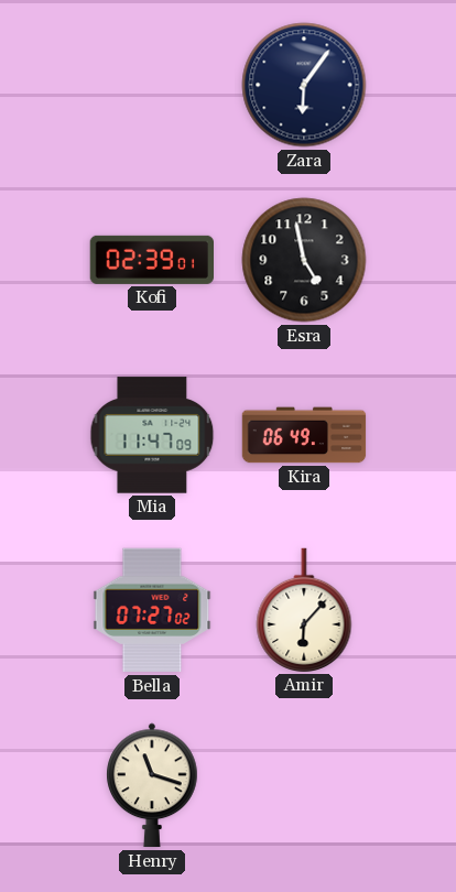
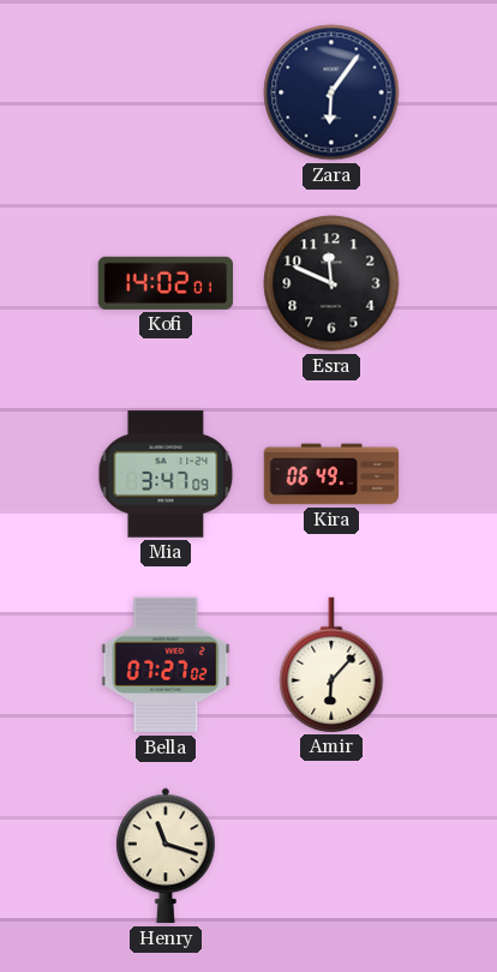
Kofi: 02:39 -> 14:02 (164, 283)
Esra: 4:58 -> 11:49 (331, 283)
Mia: 11:47 -> 3:47 (166, 474)
